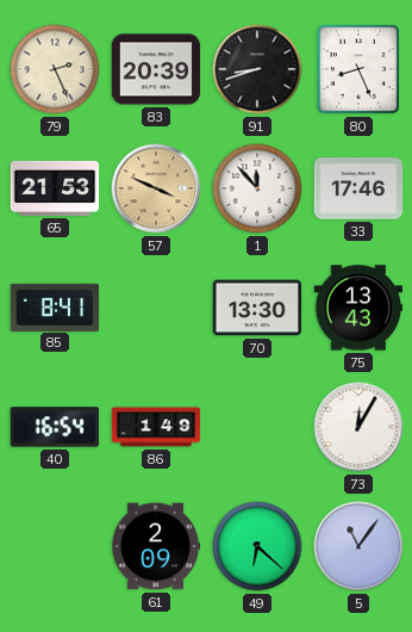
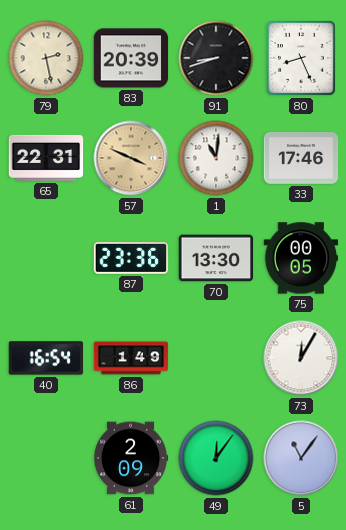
79: 2:26 -> 2:28 (46, 58)
65: 21:53 -> 22:31 (46, 158)
1: 11:53 -> 11:01 (216, 158)
85: 8:41 -> none (55, 306)
87: none -> 23:36 (131, 258)
75: 13:43 -> 00:05 (301, 258)
49: 6:22 -> 12:06 (216, 458)
